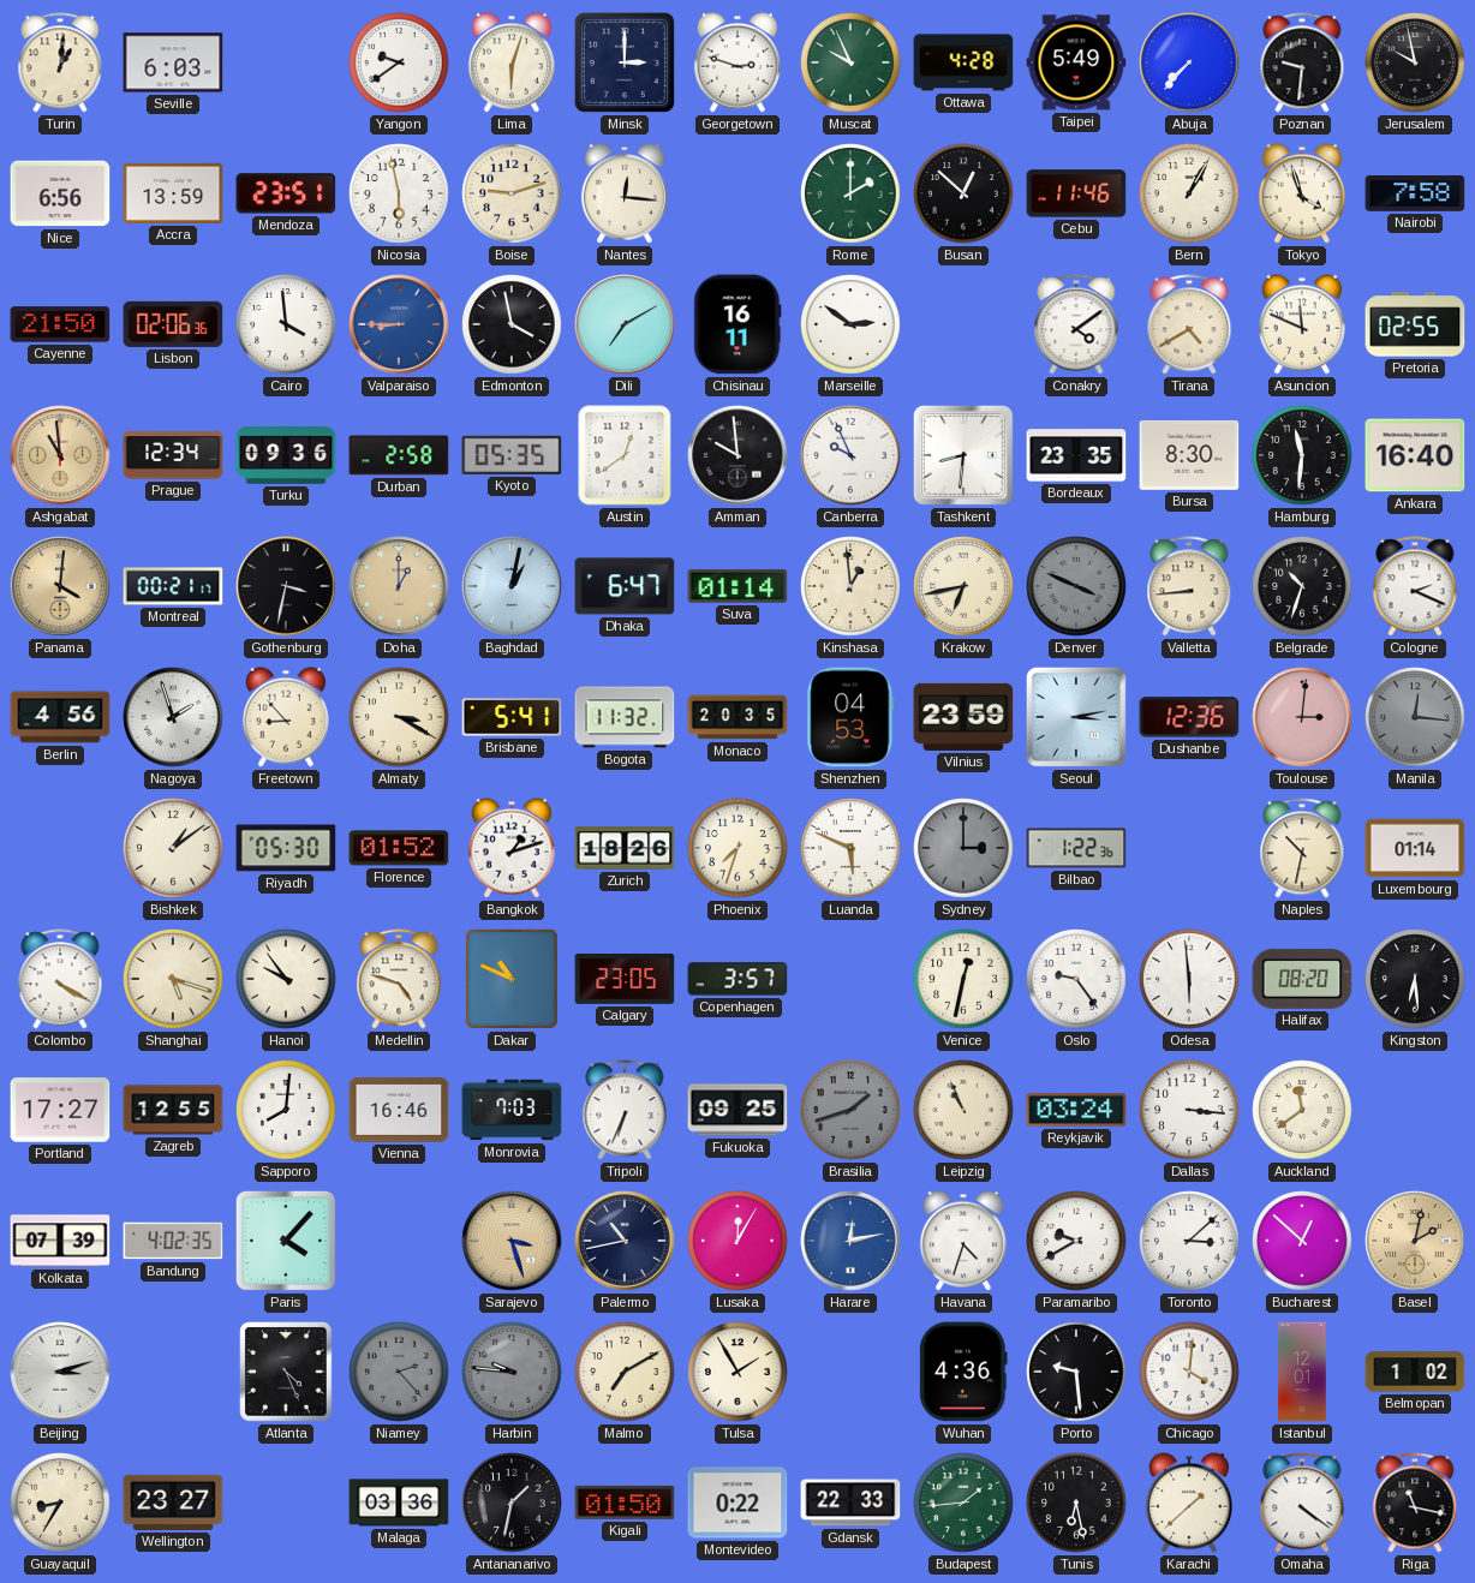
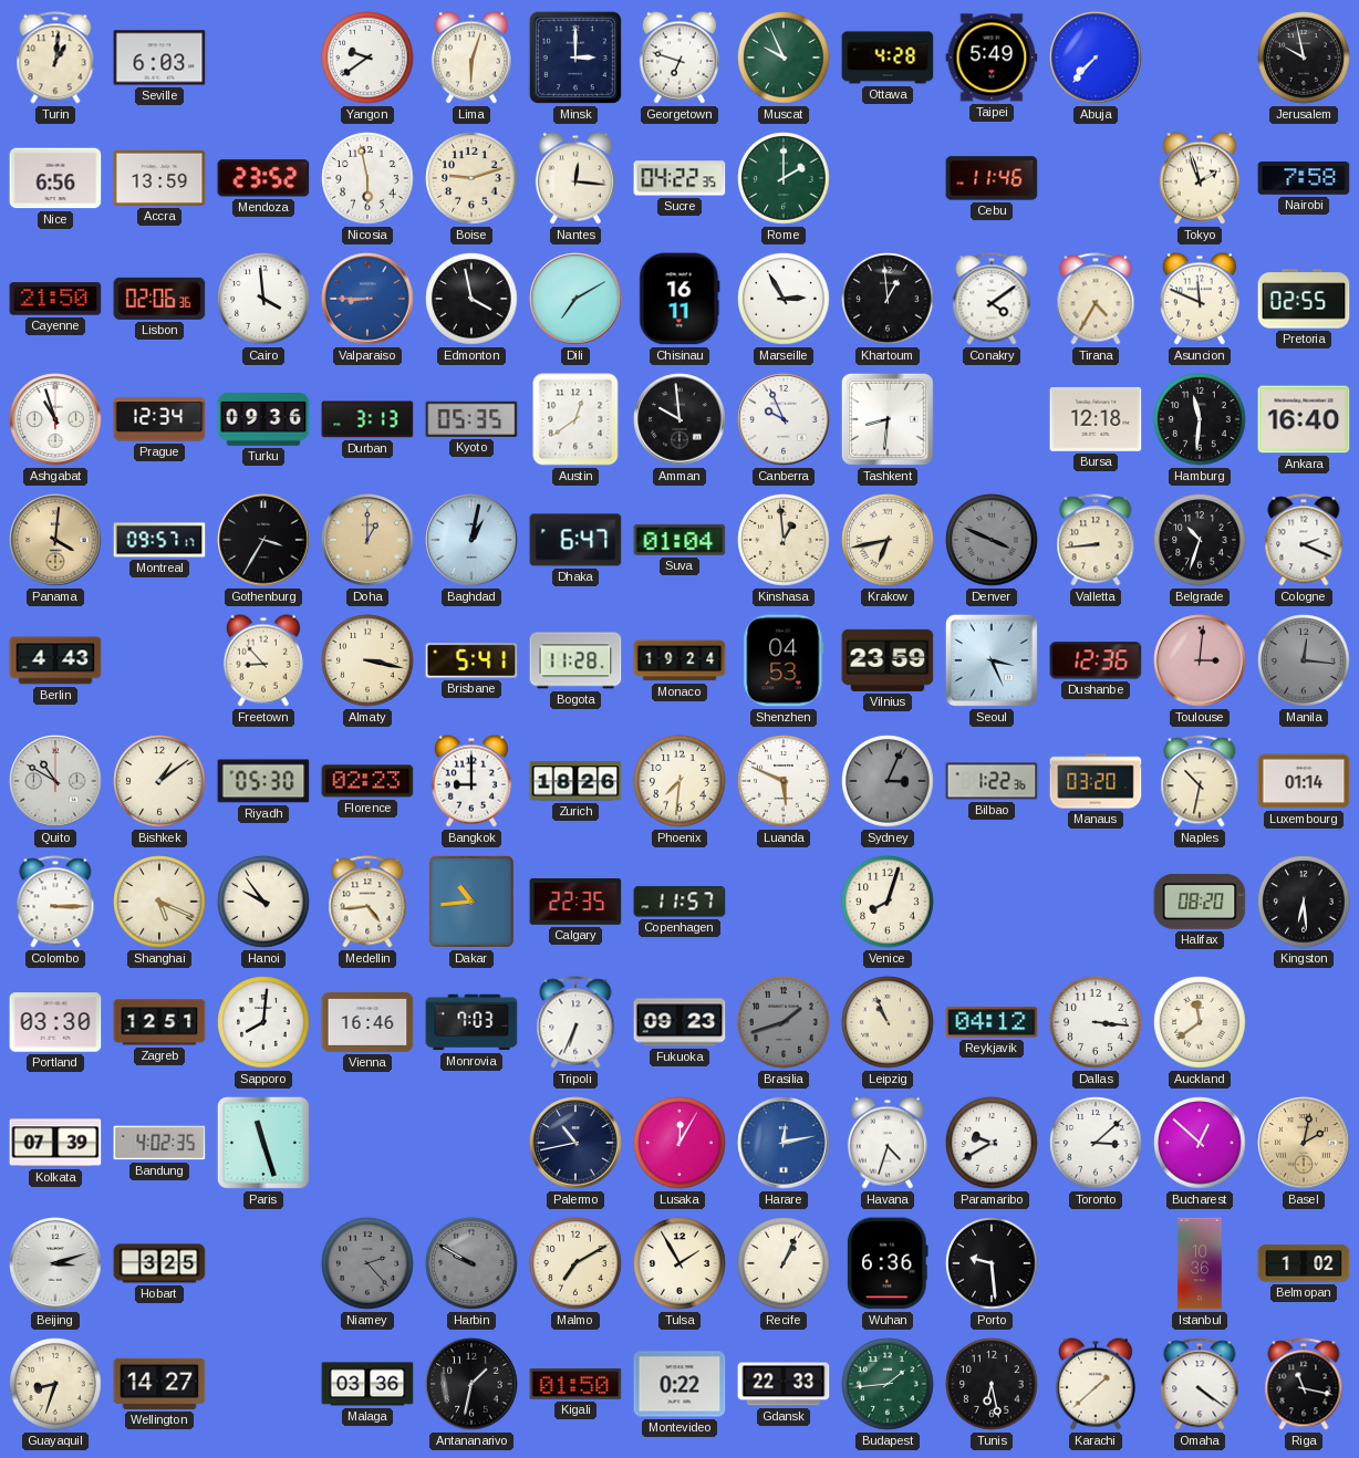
Georgetown: 2:48 -> 6:48 (679, 58)
Poznan: 9:31 -> none (1302, 62)
Mendoza: 23:51 -> 23:52 (263, 178)
Sucre: none -> 04:22 (679, 178)
Busan: 12:52 -> none (963, 193)
Bern: 1:05 -> none (1189, 193)
Tokyo: 3:57 -> 1:57 (1200, 178)
Marseille: 2:51 -> 2:55 (784, 299)
Khartoum: none -> 12:59 (888, 299)
Tirana: 4:40 -> 4:35 (1096, 299)
Ashgabat: 10:59 -> 10:57 (55, 419)
Ashgabat dial: champagne -> white (55, 419)
Durban: 2:58 -> 3:13 (367, 419)
Bordeaux: 23:35 -> none (1076, 455)
Bursa: 8:30 -> 12:18 (1096, 419)
Montreal: 00:21 -> 09:57 (159, 540)
Gothenburg: 3:32 -> 3:35 (263, 540)
Suva: 01:14 -> 01:04 (679, 540)
Berlin: 4:56 -> 4:43 (55, 660)
Nagoya: 1:57 -> none (173, 717)
Almaty: 3:20 -> 3:17 (367, 660)
Bogota: 11:32 -> 11:28 (575, 660)
Monaco: 20:35 -> 19:24 (679, 660)
Seoul: 3:13 -> 3:26 (992, 660)
Quito: none -> 10:50 (55, 781)
Florence: 01:52 -> 02:23 (367, 781)
Bangkok: 1:12 -> 9:00 (471, 781)
Phoenix: 7:33 -> 7:31 (679, 781)
Sydney: 3:00 -> 3:04 (888, 781)
Manaus: none -> 03:20 (1096, 781)
Colombo: 4:20 -> 3:15 (55, 902)
Shanghai: 5:18 -> 5:19 (159, 902)
Medellin: 4:48 -> 4:44 (367, 902)
Dakar: 10:49 -> 10:44 (471, 902)
Calgary: 23:05 -> 22:35 (575, 902)
Copenhagen: 3:57 -> 11:57 (679, 902)
Venice: 12:32 -> 8:03 (888, 902)
Oslo: 9:24 -> none (1076, 979)
Odesa: 5:59 -> none (1189, 979)
Portland: 17:27 -> 03:30 (55, 1022)
Zagreb: 12:55 -> 12:51 (159, 1022)
Fukuoka: 09:25 -> 09:23 (679, 1022)
Reykjavik: 03:24 -> 04:12 (992, 1022)
Paris: 4:07 -> 11:27 (263, 1143)
Sarajevo: 3:27 -> none (512, 1241)
Hobart: none -> 3:25 (159, 1263)
Atlanta: 4:26 -> none (286, 1372)
Harbin: 9:46 -> 9:50 (471, 1263)
Recife: none -> 1:04 (784, 1263)
Wuhan: 4:36 -> 6:36 (889, 1263)
Chicago: 4:01 -> none (1189, 1372)
Istanbul: 12:01 -> 10:36 (1200, 1263)
Guayaquil: 8:35 -> 8:33 (55, 1384)
Wellington: 23:27 -> 14:27 (159, 1384)
